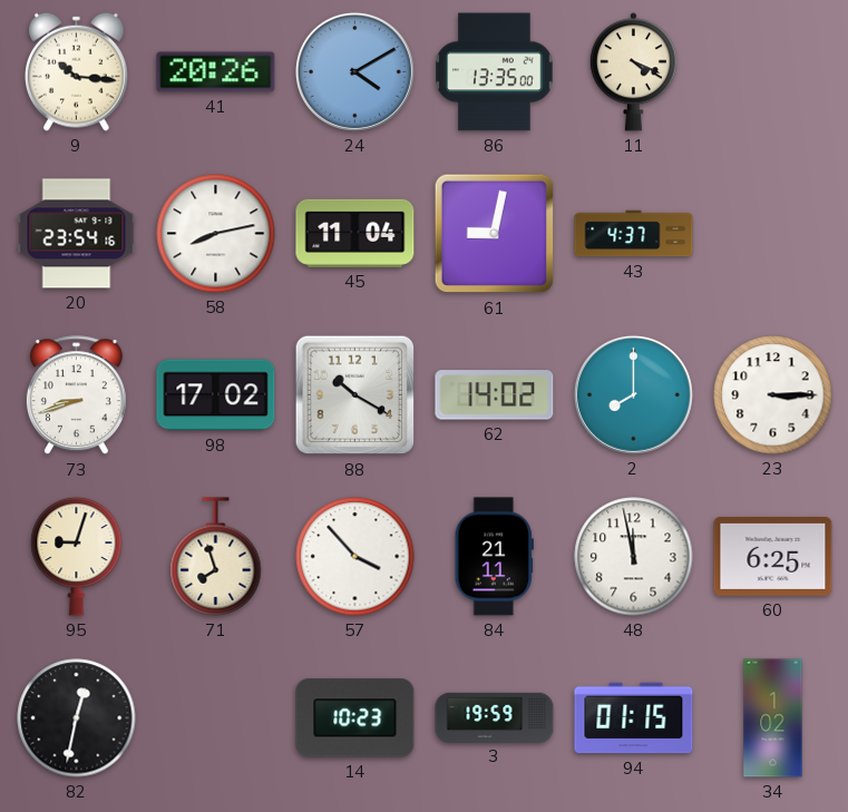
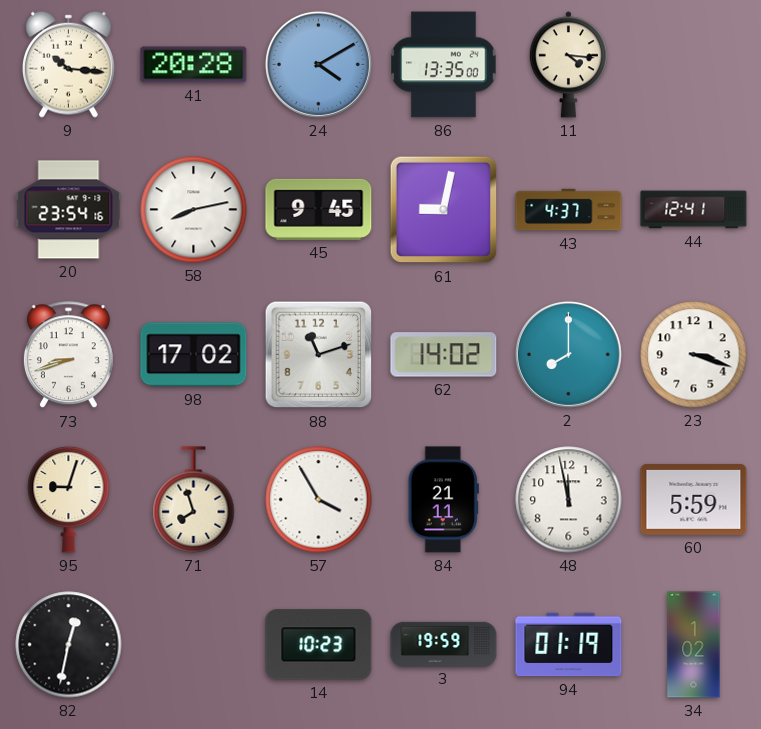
41: 20:26 -> 20:28 (194, 65)
11: 4:19 -> 4:16 (568, 65)
45: 11:04 -> 9:45 (319, 209)
44: none -> 12:41 (694, 210)
88: 10:20 -> 11:12 (319, 355)
23: 3:15 -> 3:18 (694, 355)
57: 3:53 -> 3:55 (319, 500)
60: 6:25 -> 5:59 (694, 499)
94: 01:15 -> 01:19 (569, 645)
